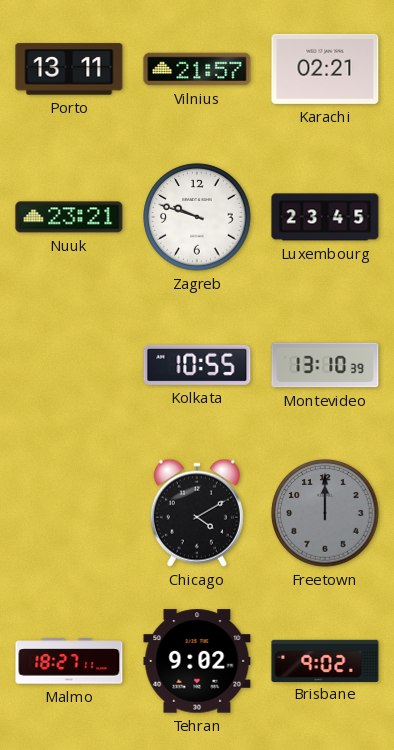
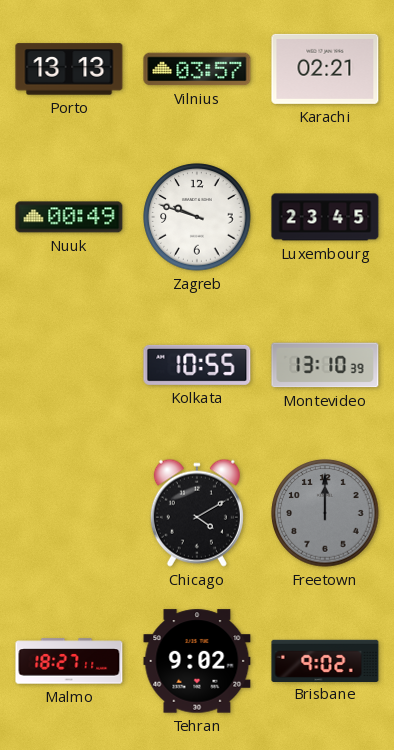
Porto: 13:11 -> 13:13 (69, 69)
Vilnius: 21:57 -> 03:57 (197, 69)
Nuuk: 23:21 -> 00:49 (69, 217)
